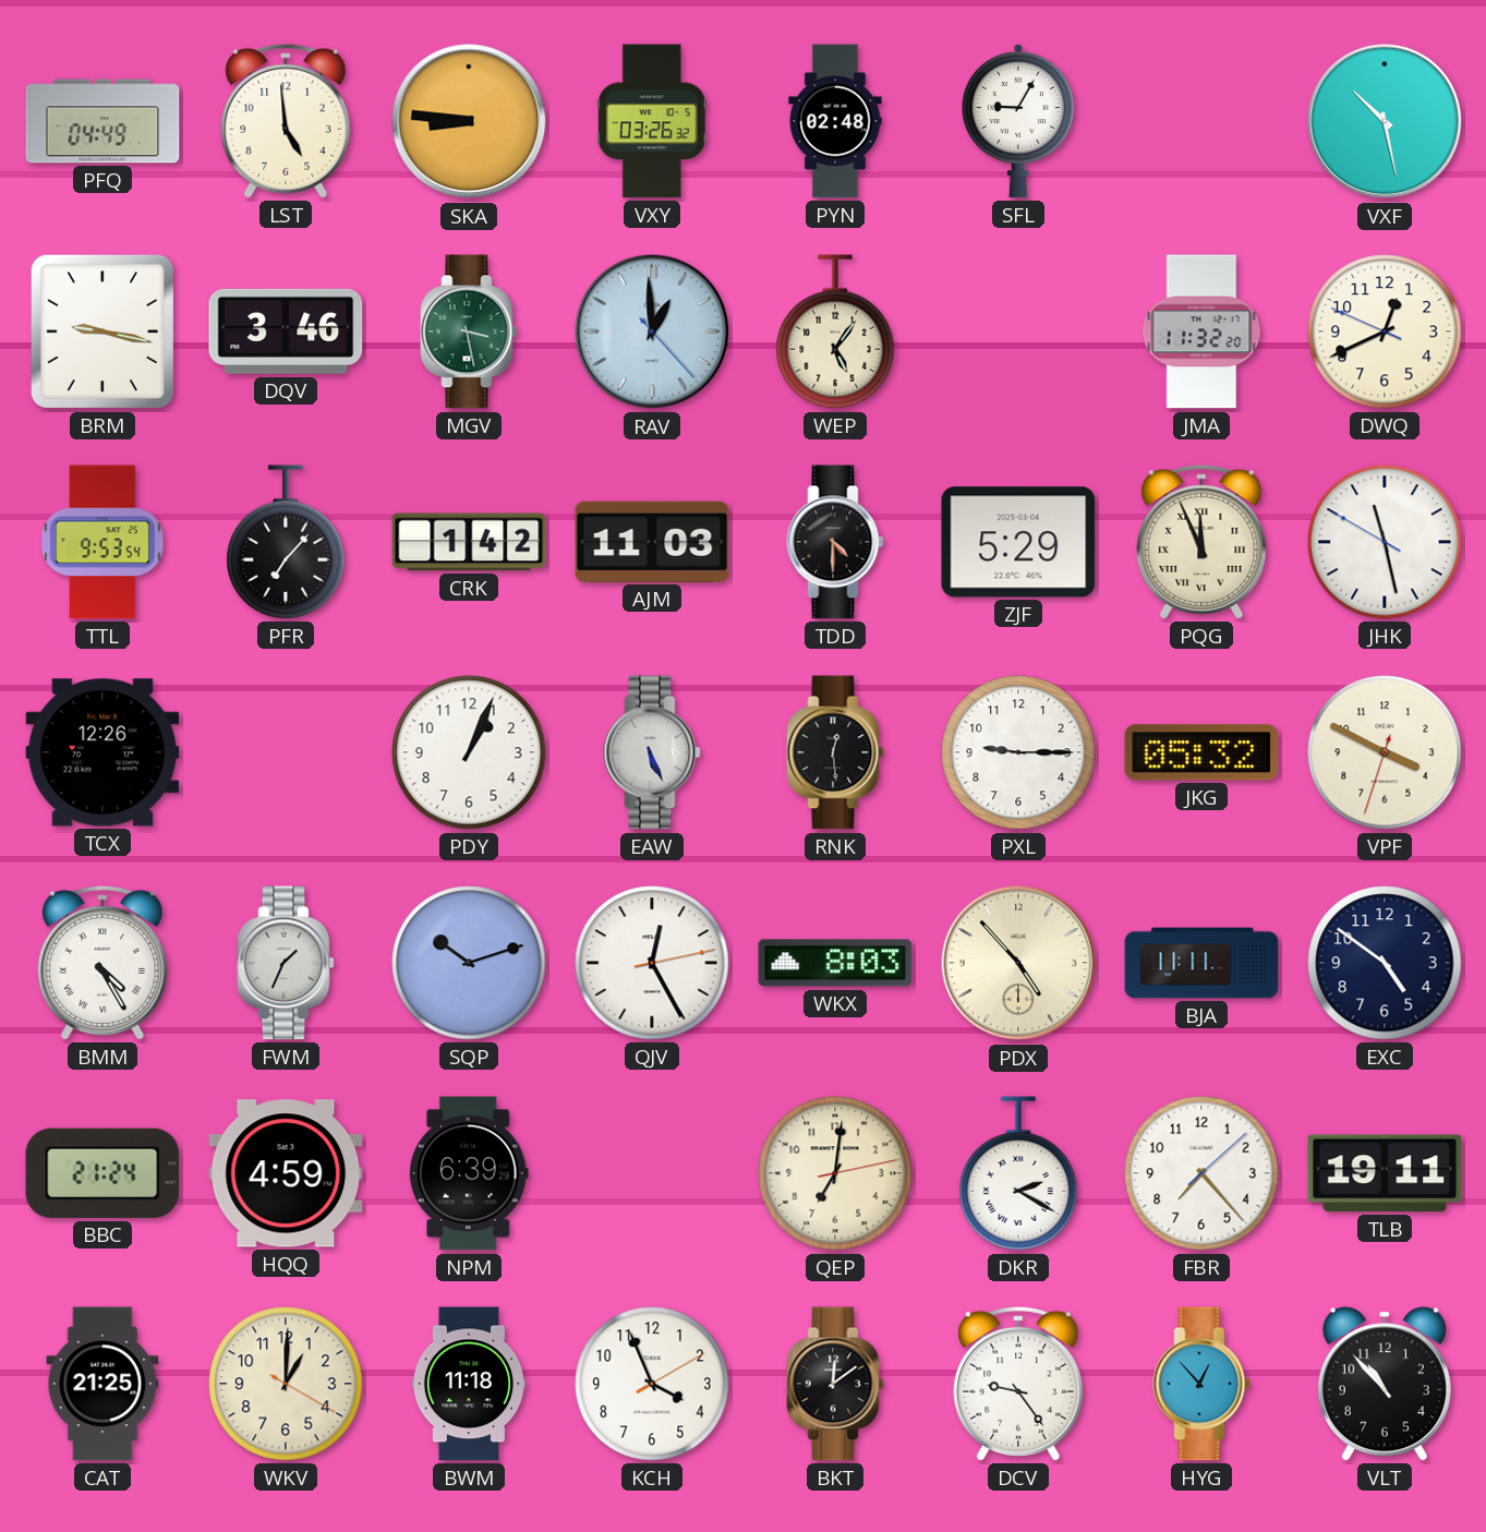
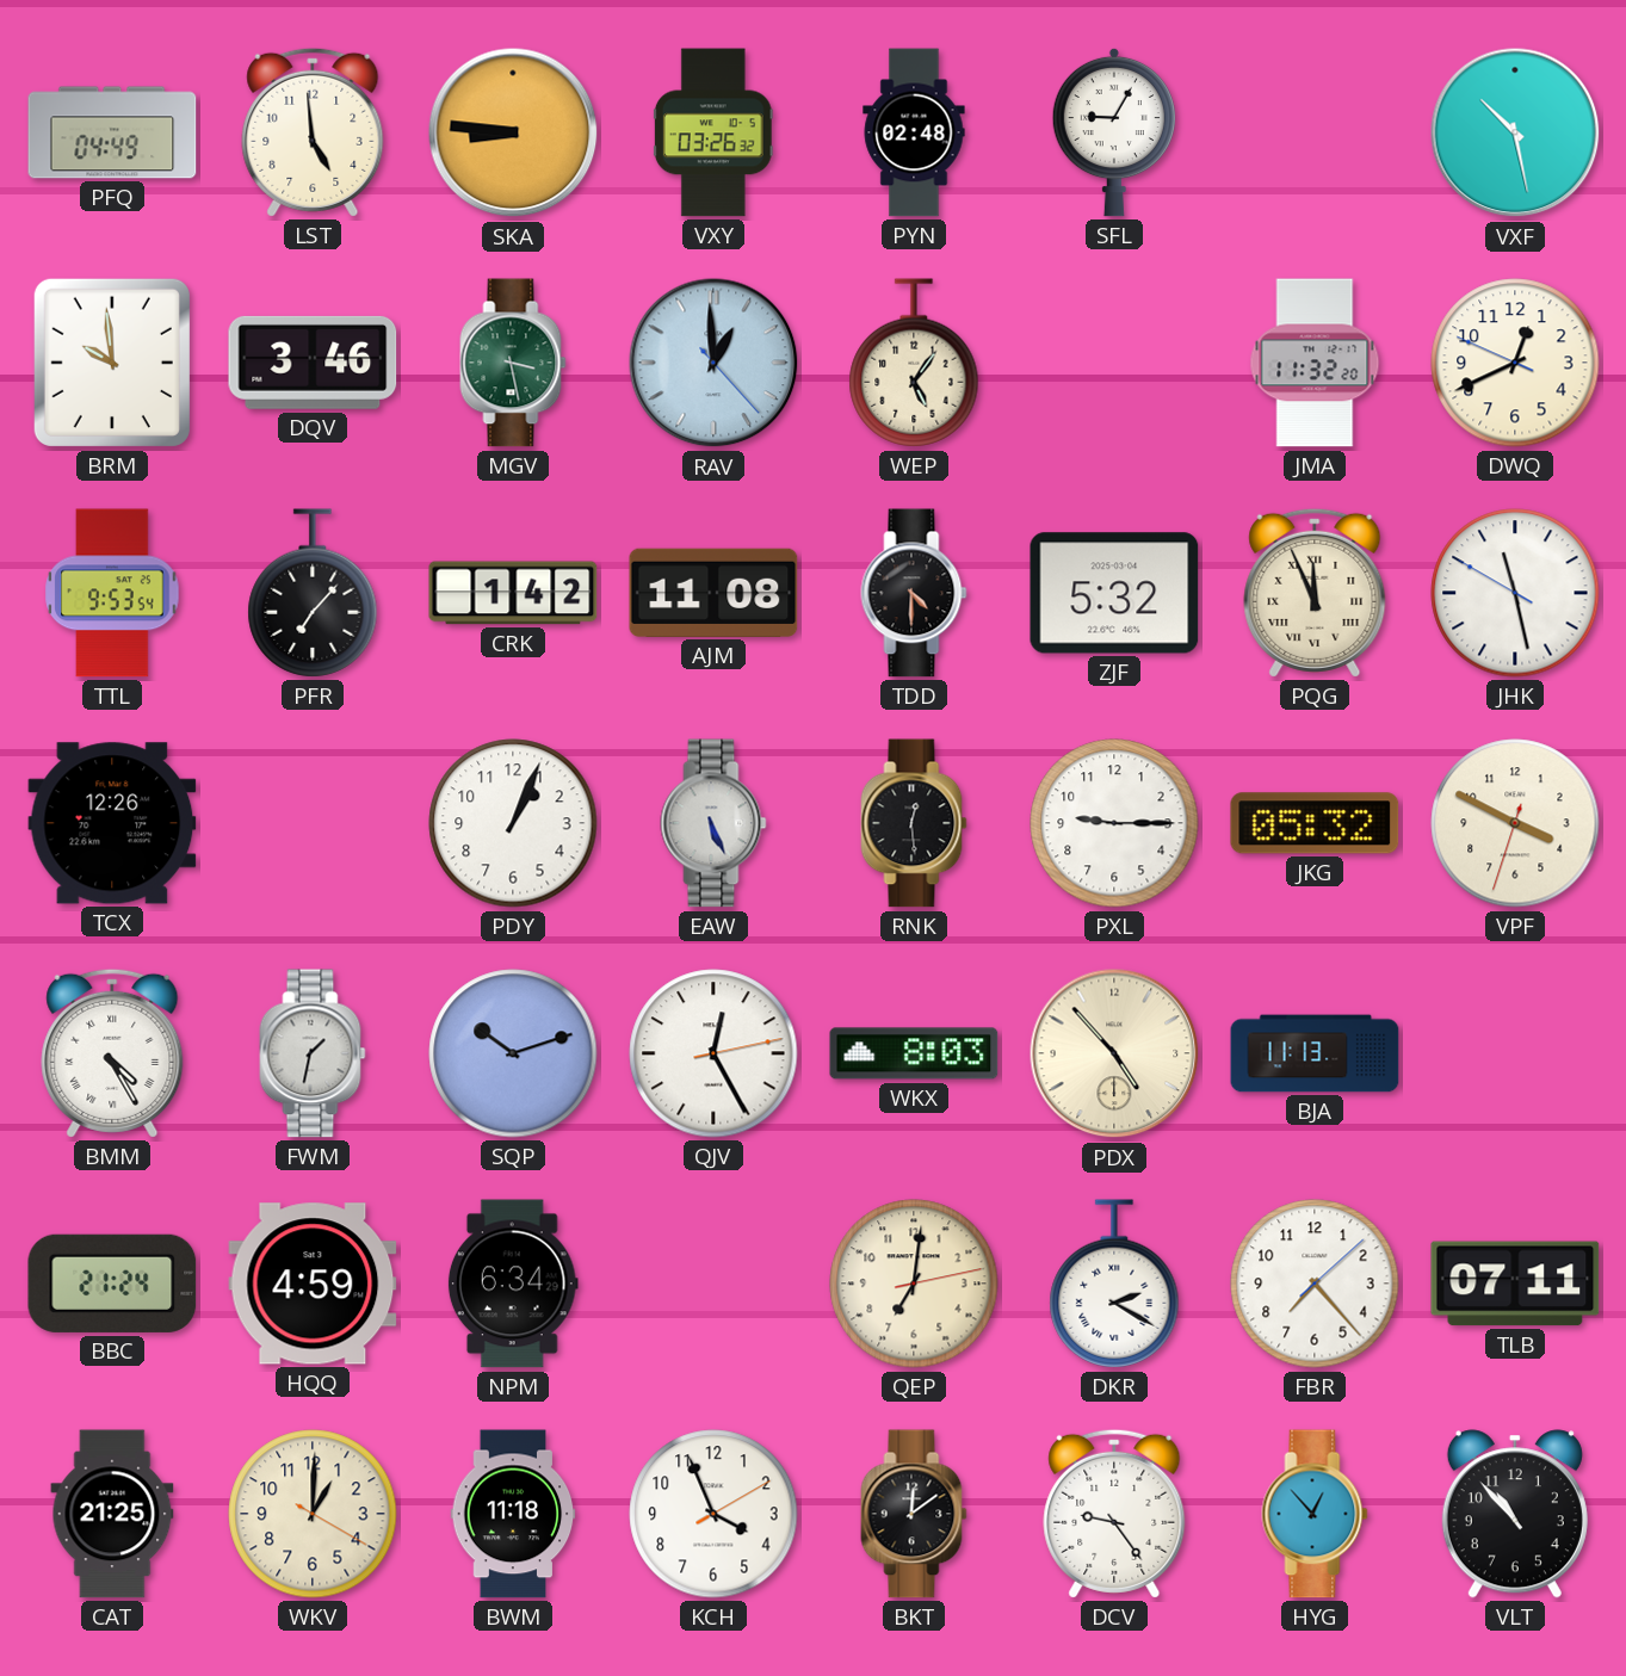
BRM: 9:17 -> 9:59 (112, 363)
AJM: 11:03 -> 11:08 (713, 593)
ZJF: 5:29 -> 5:32 (1114, 593)
FWM: 1:34 -> 1:32 (313, 1053)
BJA: 11:11 -> 11:13 (1315, 1053)
EXC: 4:51 -> none (1385, 963)
NPM: 6:39 -> 6:34 (513, 1284)
TLB: 19:11 -> 07:11 (1515, 1284)
